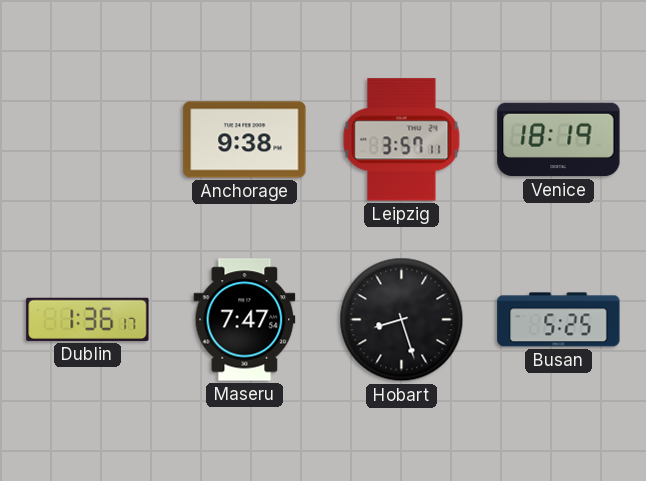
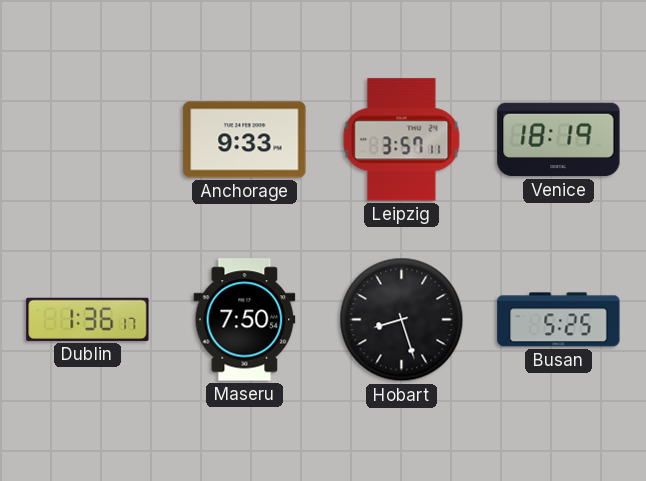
Anchorage: 9:38 -> 9:33 (245, 140)
Maseru: 7:47 -> 7:50 (245, 320)
